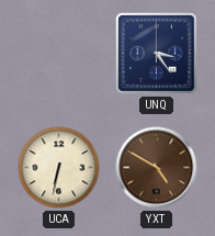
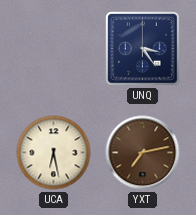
UCA: 6:32 -> 6:28 (54, 153)
YXT: 4:50 -> 7:13 (143, 153)
